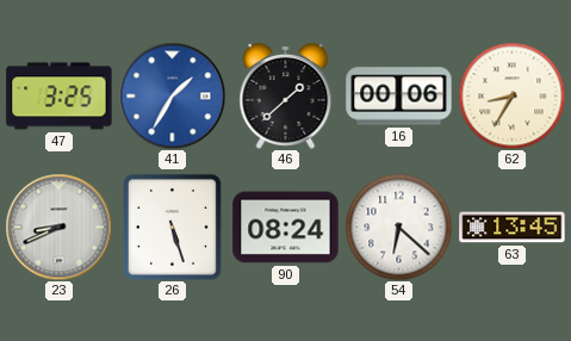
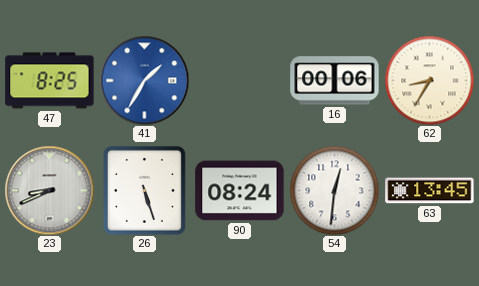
47: 3:25 -> 8:25 (50, 81)
46: 1:38 -> none (286, 95)
54: 6:22 -> 12:31 (334, 190)
